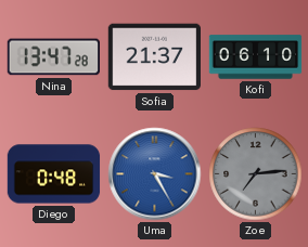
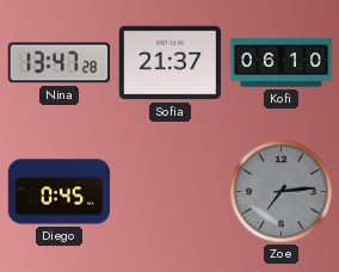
Diego: 0:48 -> 0:45 (60, 192)
Uma: 3:25 -> none (155, 174)
